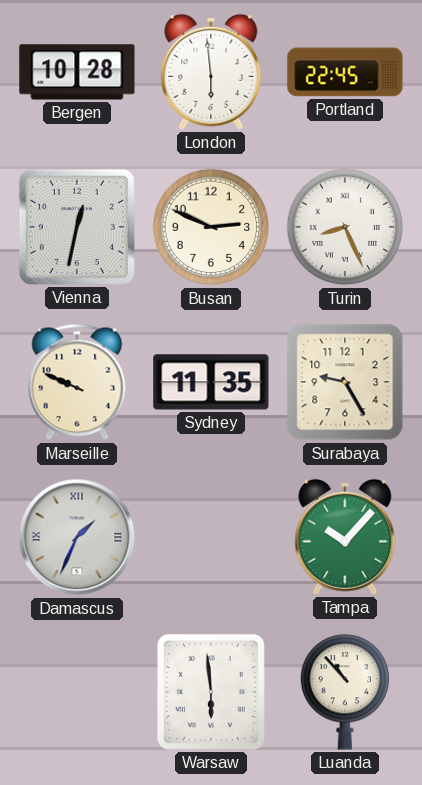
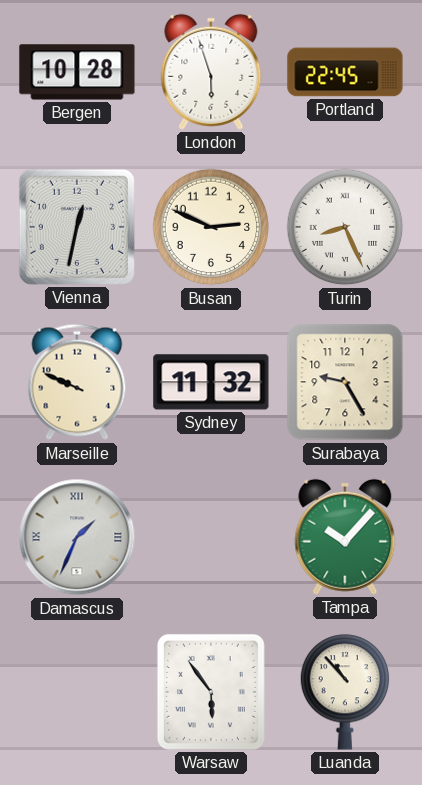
London: 5:59 -> 5:57 (211, 72)
Sydney: 11:35 -> 11:32 (211, 382)
Warsaw: 5:59 -> 5:54 (211, 692)
